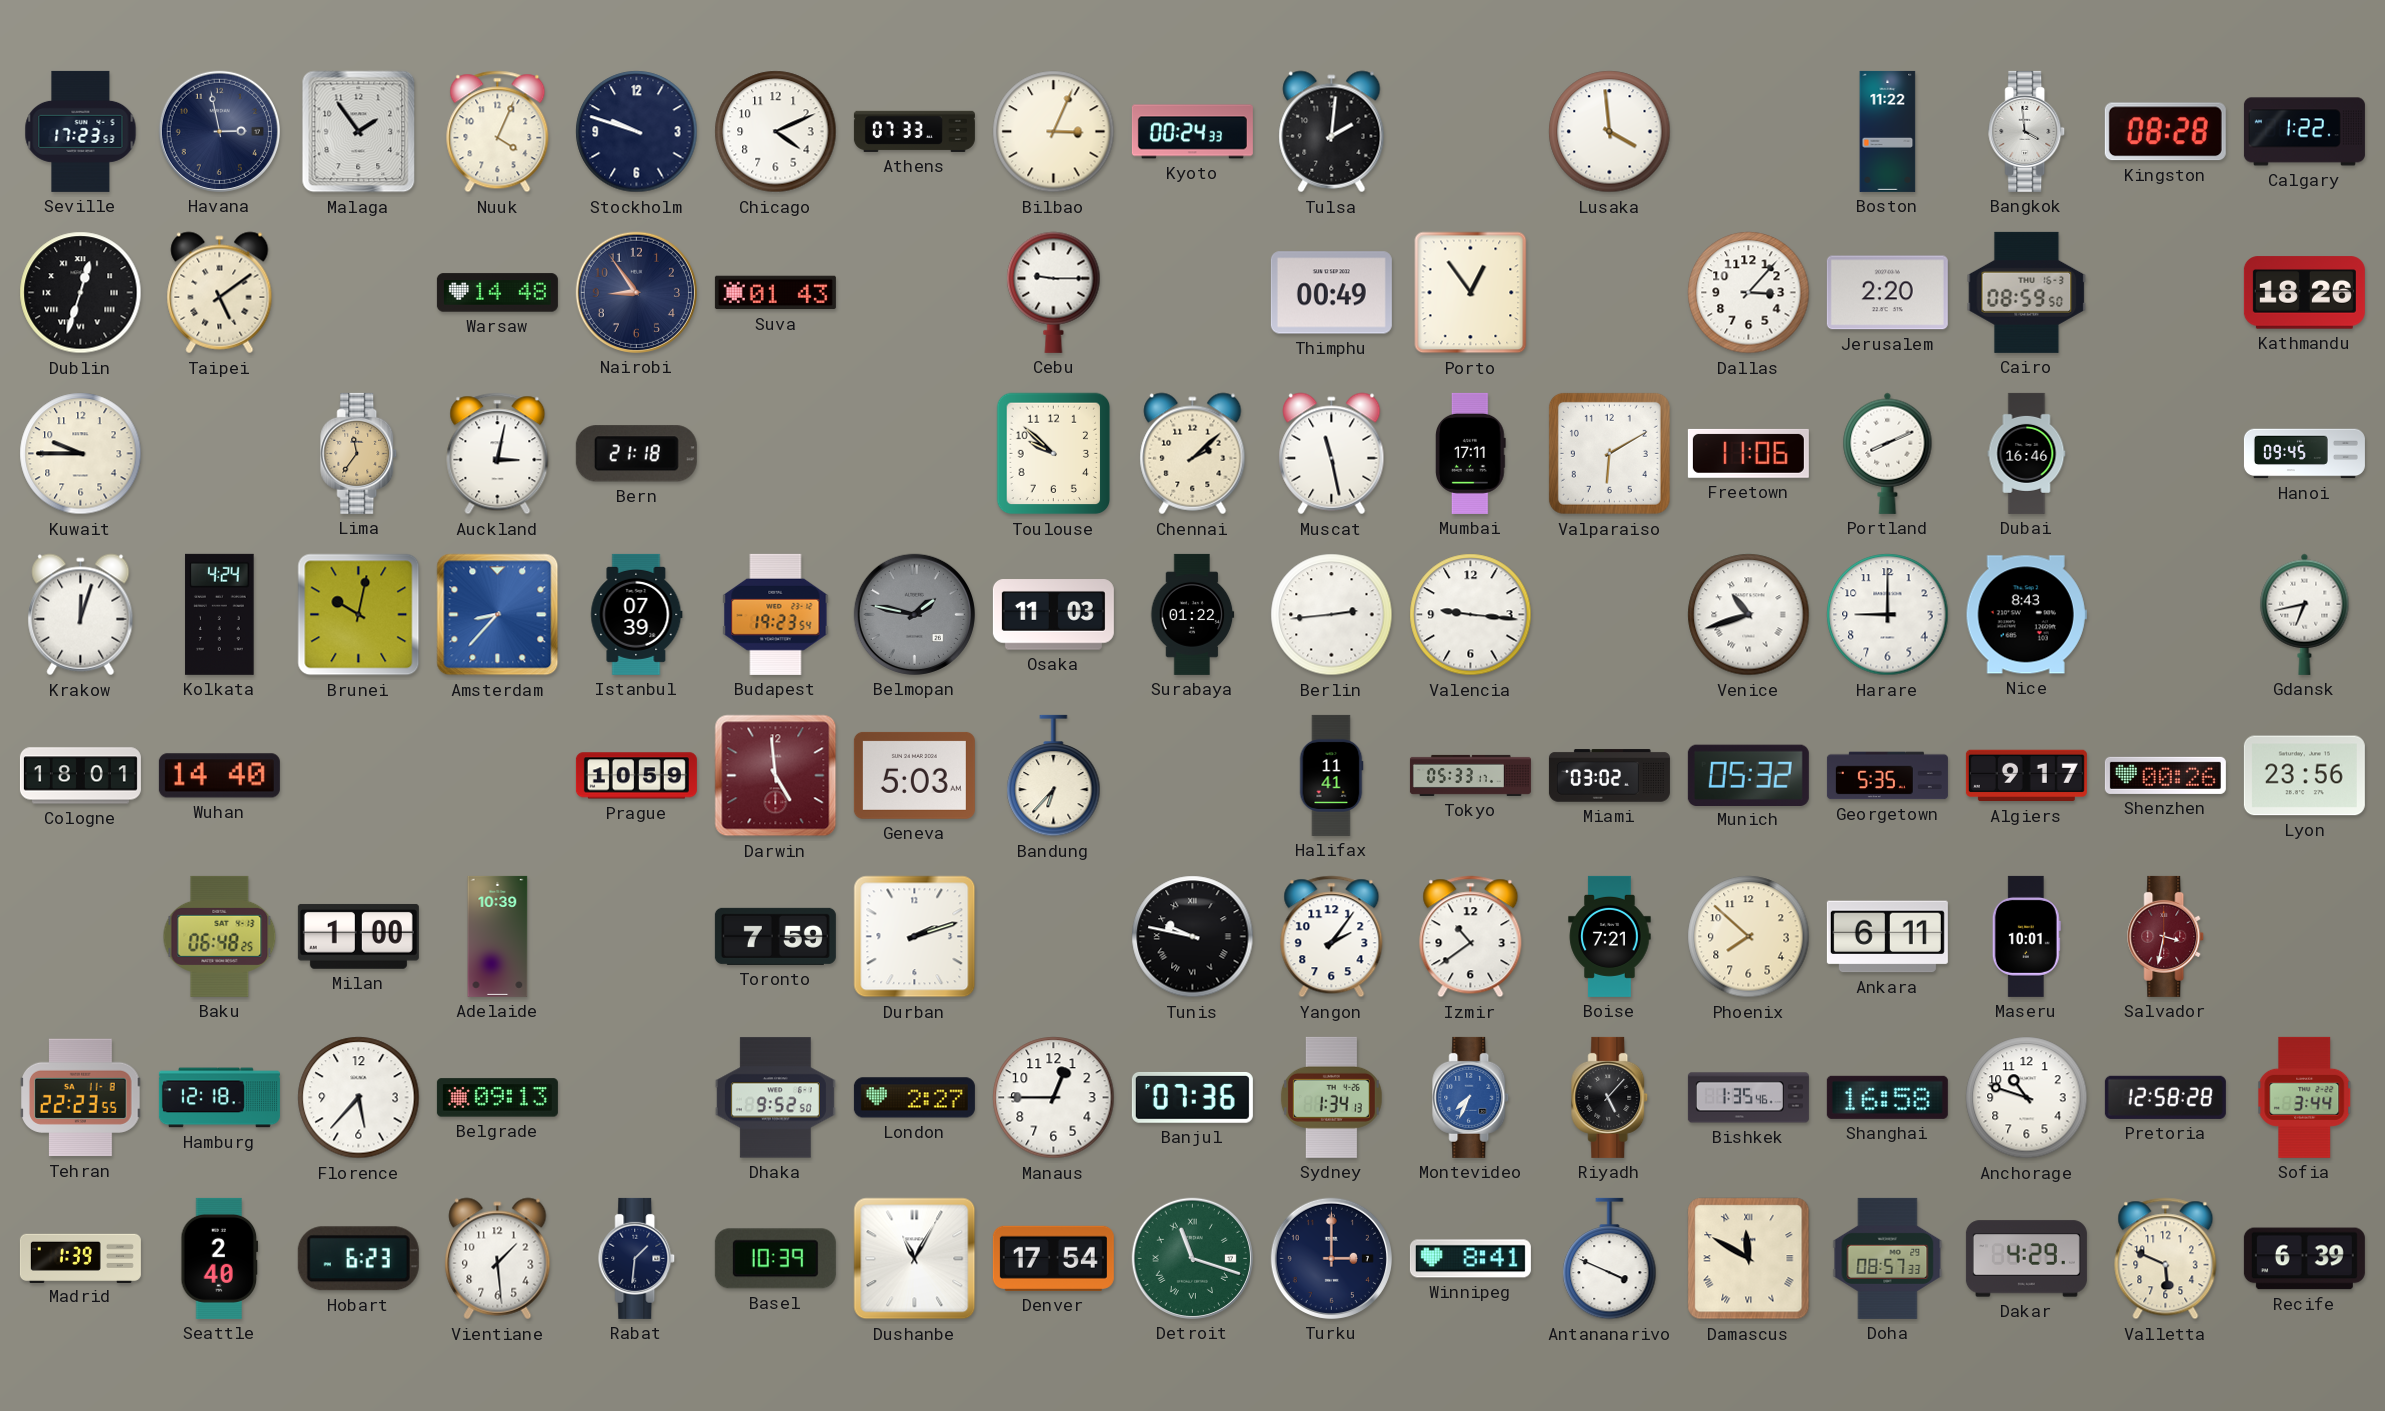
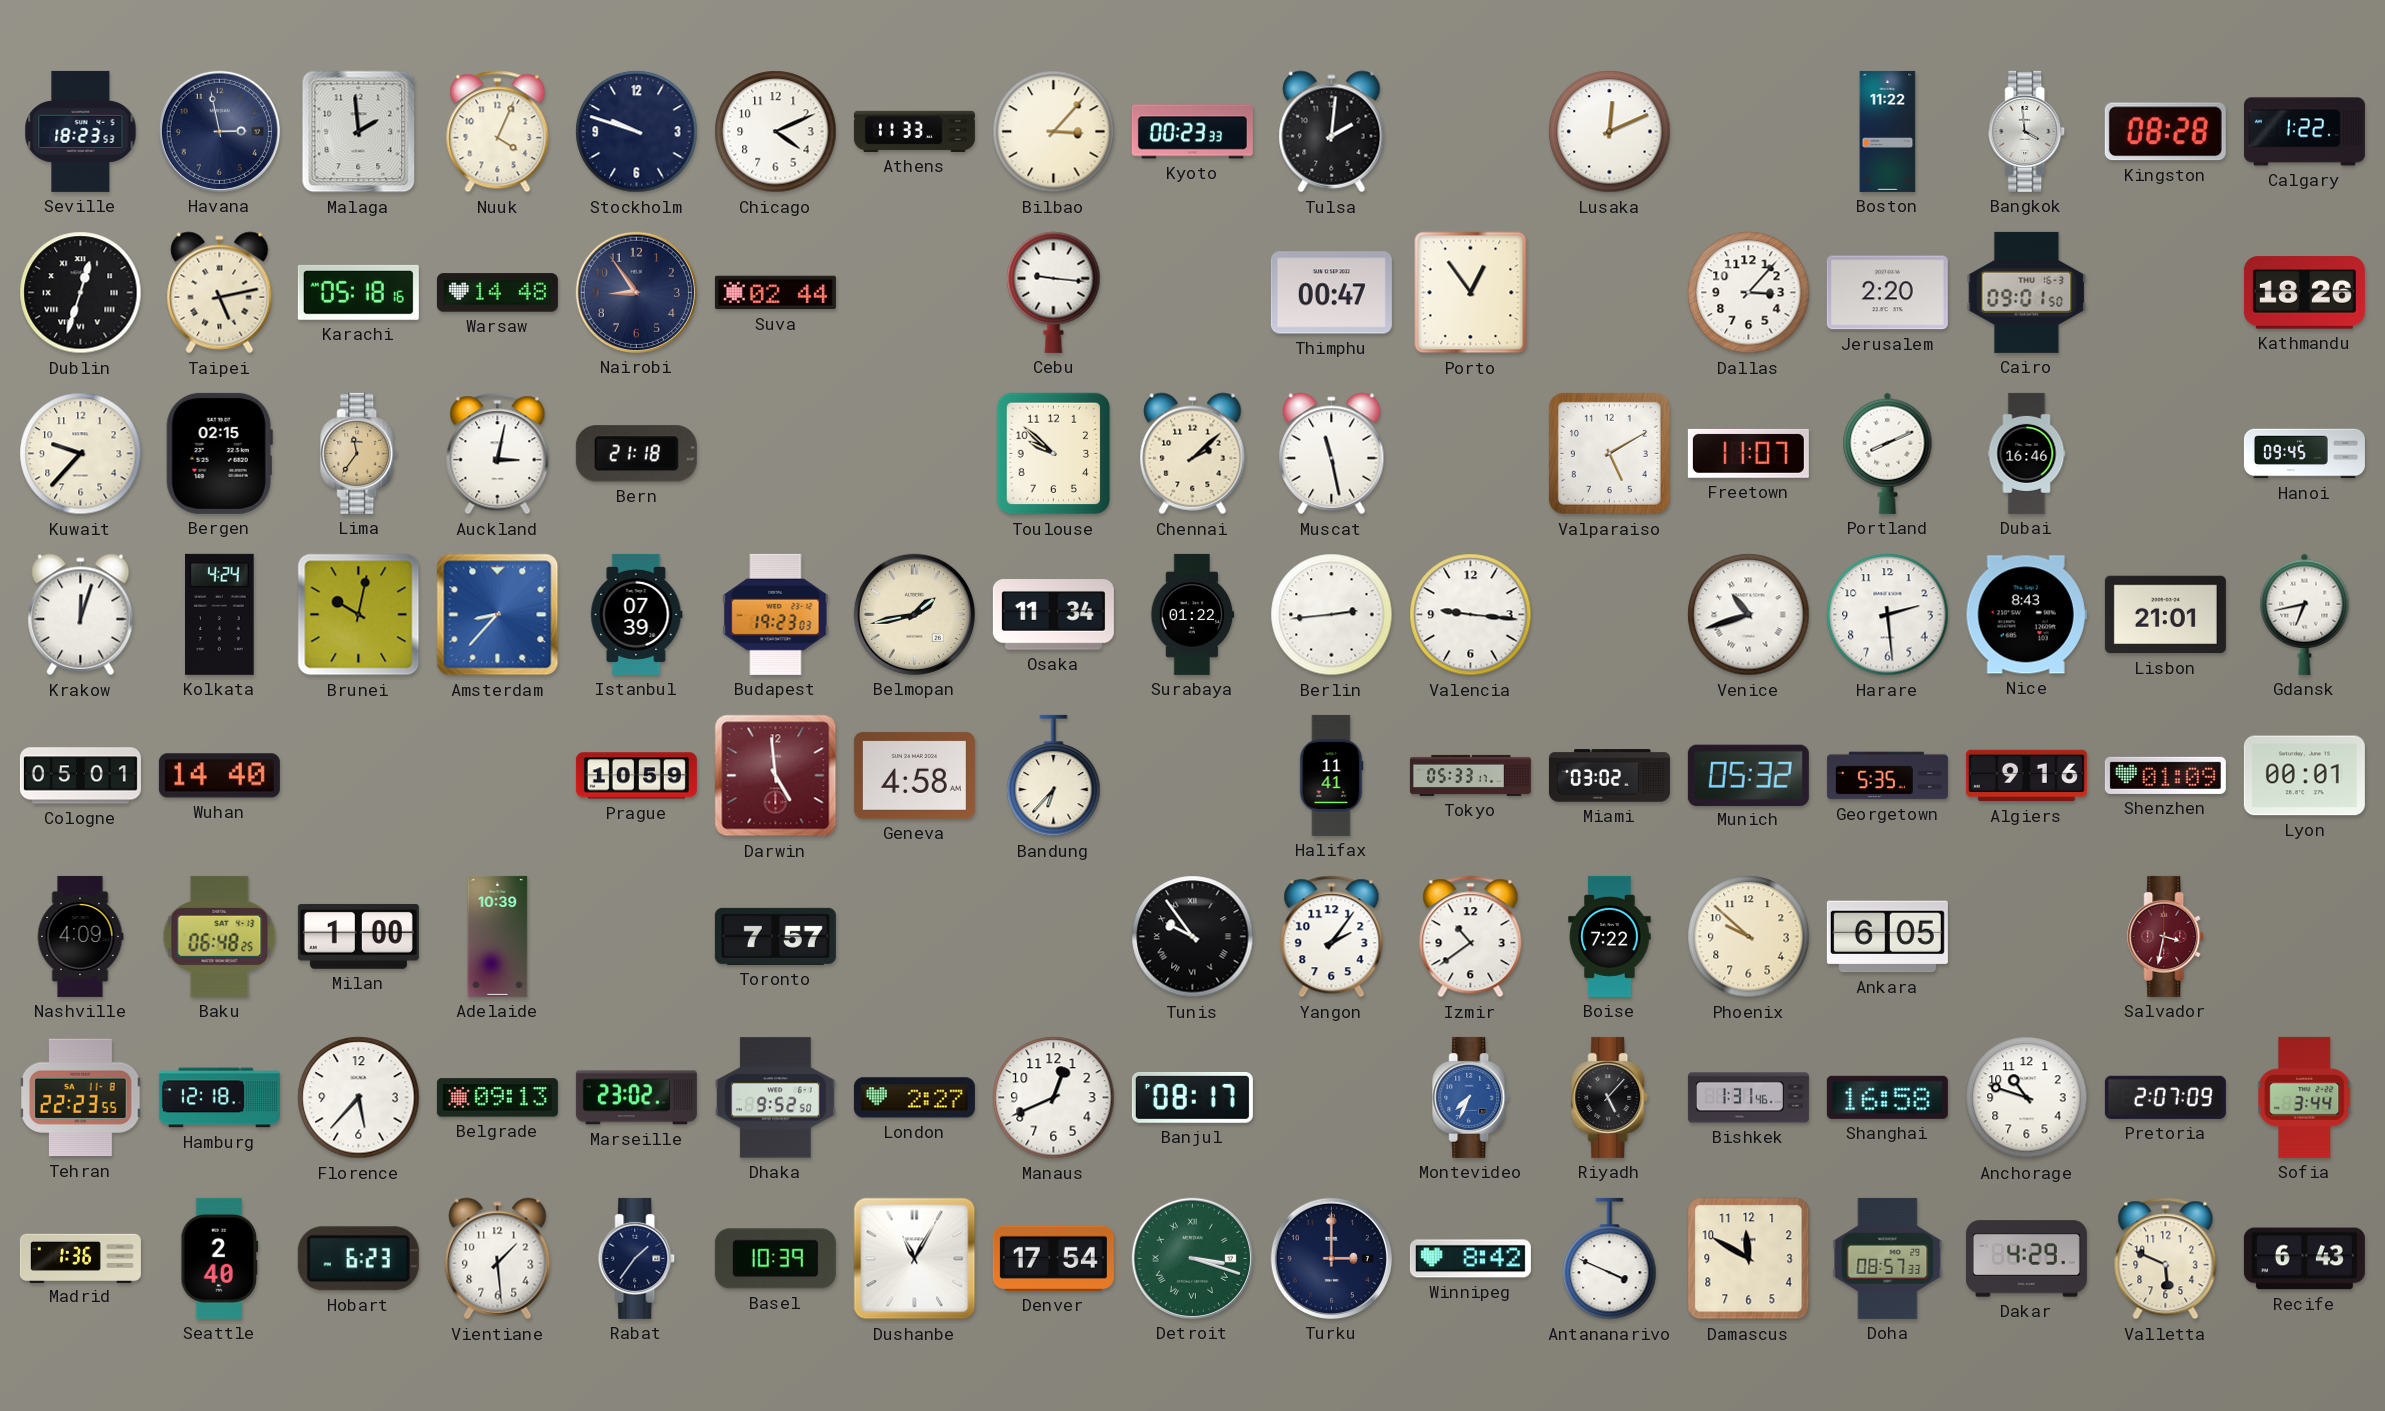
Seville: 17:23 -> 18:23 (81, 131)
Malaga: 1:54 -> 1:59 (359, 132)
Athens: 07:33 -> 11:33 (914, 131)
Bilbao: 3:04 -> 3:07 (1054, 132)
Kyoto: 00:24 -> 00:23 (1192, 132)
Lusaka: 3:59 -> 12:11 (1610, 132)
Taipei: 5:09 -> 5:13 (220, 293)
Karachi: none -> 05:18 (358, 292)
Suva: 01:43 -> 02:44 (775, 293)
Cebu: 9:15 -> 9:16 (1054, 292)
Thimphu: 00:49 -> 00:47 (1331, 293)
Cairo: 08:59 -> 09:01 (2027, 292)
Kuwait: 9:45 -> 9:37 (81, 454)
Bergen: none -> 02:15 (219, 453)
Mumbai: 17:11 -> none (1471, 453)
Valparaiso: 6:10 -> 5:10 (1609, 453)
Freetown: 11:06 -> 11:07 (1748, 453)
Budapest: 19:23:54 -> 19:23:03 (776, 614)
Belmopan: 1:47 -> 1:43 (914, 614)
Belmopan dial: grey -> cream (914, 614)
Osaka: 11:03 -> 11:34 (1053, 615)
Harare: 9:00 -> 2:29 (1888, 615)
Lisbon: none -> 21:01 (2165, 615)
Cologne: 18:01 -> 05:01 (80, 776)
Geneva: 5:03 -> 4:58 (914, 775)
Algiers: 9:17 -> 9:16 (2026, 776)
Shenzhen: 00:26 -> 01:09 (2165, 775)
Lyon: 23:56 -> 00:01 (2304, 776)
Nashville: none -> 4:09 (80, 936)
Toronto: 7:59 -> 7:57 (775, 936)
Durban: 2:12 -> none (915, 937)
Tunis: 9:47 -> 9:54 (1193, 937)
Boise: 7:21 -> 7:22 (1610, 936)
Phoenix: 7:52 -> 9:52 (1749, 937)
Ankara: 6:11 -> 6:05 (1887, 937)
Maseru: 10:01 -> none (2026, 936)
Marseille: none -> 23:02 (636, 1098)
Manaus: 12:45 -> 12:41 (1054, 1098)
Banjul: 07:36 -> 08:17 (1192, 1097)
Sydney: 1:34 -> none (1331, 1097)
Bishkek: 1:35 -> 1:31 (1748, 1098)
Pretoria: 12:58 -> 2:07 (2165, 1097)
Madrid: 1:39 -> 1:36 (80, 1258)
Rabat: 1:31 -> 1:36 (637, 1258)
Detroit: 11:18 -> 3:18 (1192, 1258)
Winnipeg: 8:41 -> 8:42 (1470, 1259)
Damascus numerals: Roman -> Arabic (1749, 1259)
Recife: 6:39 -> 6:43 (2304, 1259)
